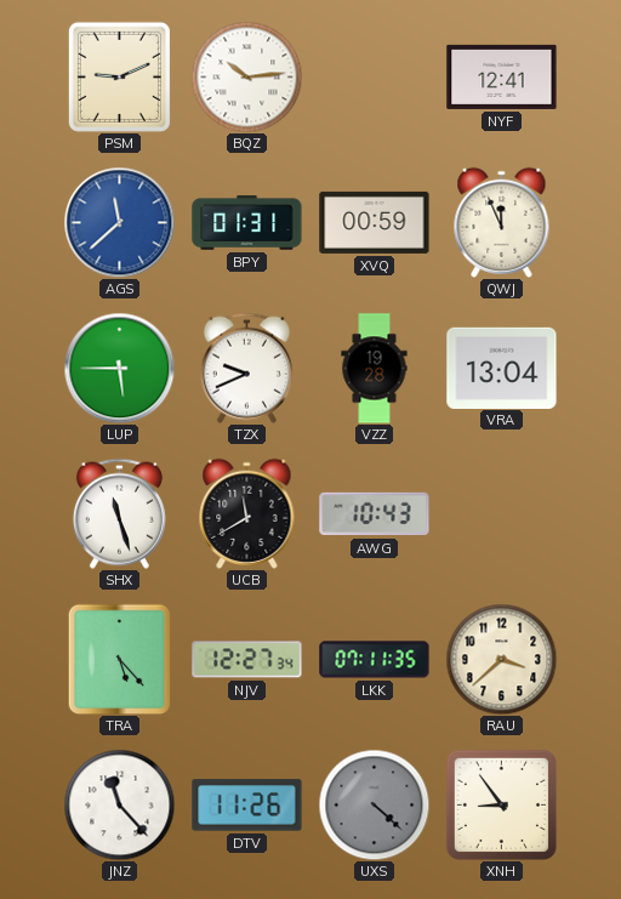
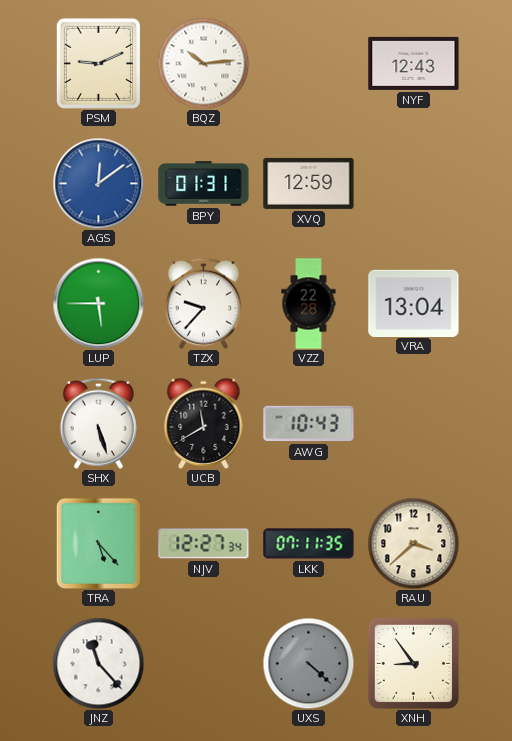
NYF: 12:41 -> 12:43 (414, 63)
AGS: 11:38 -> 12:09 (98, 183)
XVQ: 00:59 -> 12:59 (309, 183)
QWJ: 11:56 -> none (502, 222)
TZX: 9:41 -> 9:37 (203, 303)
VZZ: 19:28 -> 22:28 (309, 304)
SHX: 11:27 -> 5:27 (98, 423)
DTV: 11:26 -> none (247, 806)
